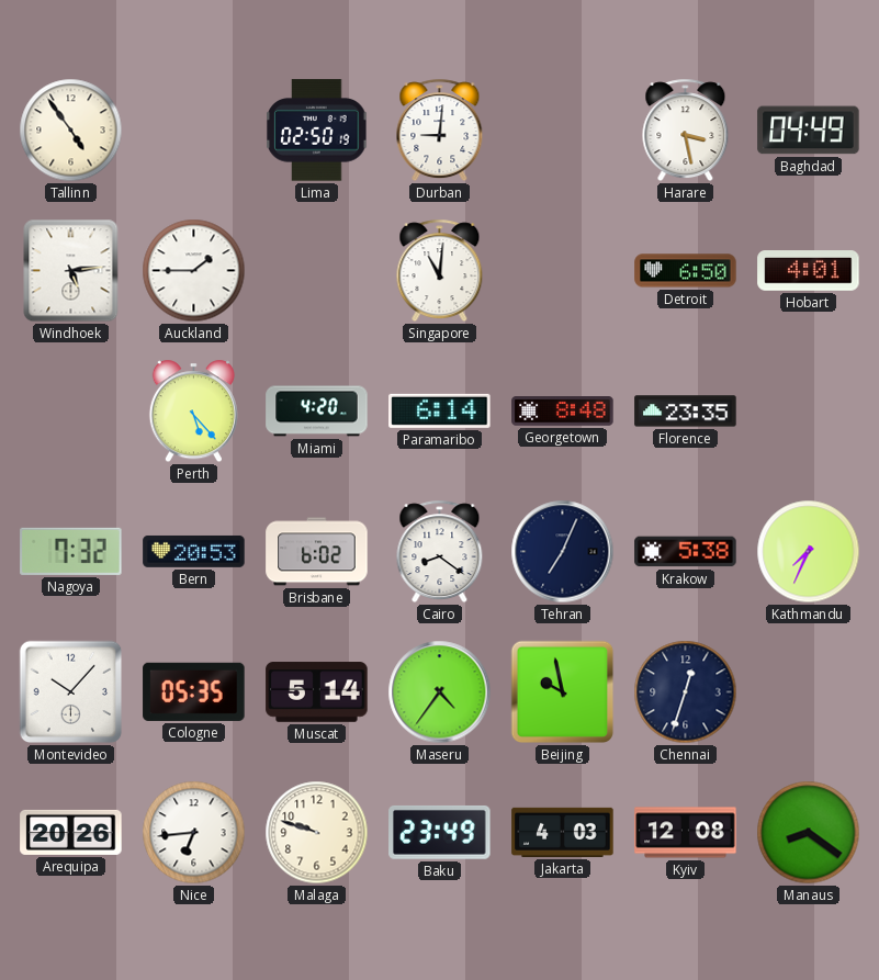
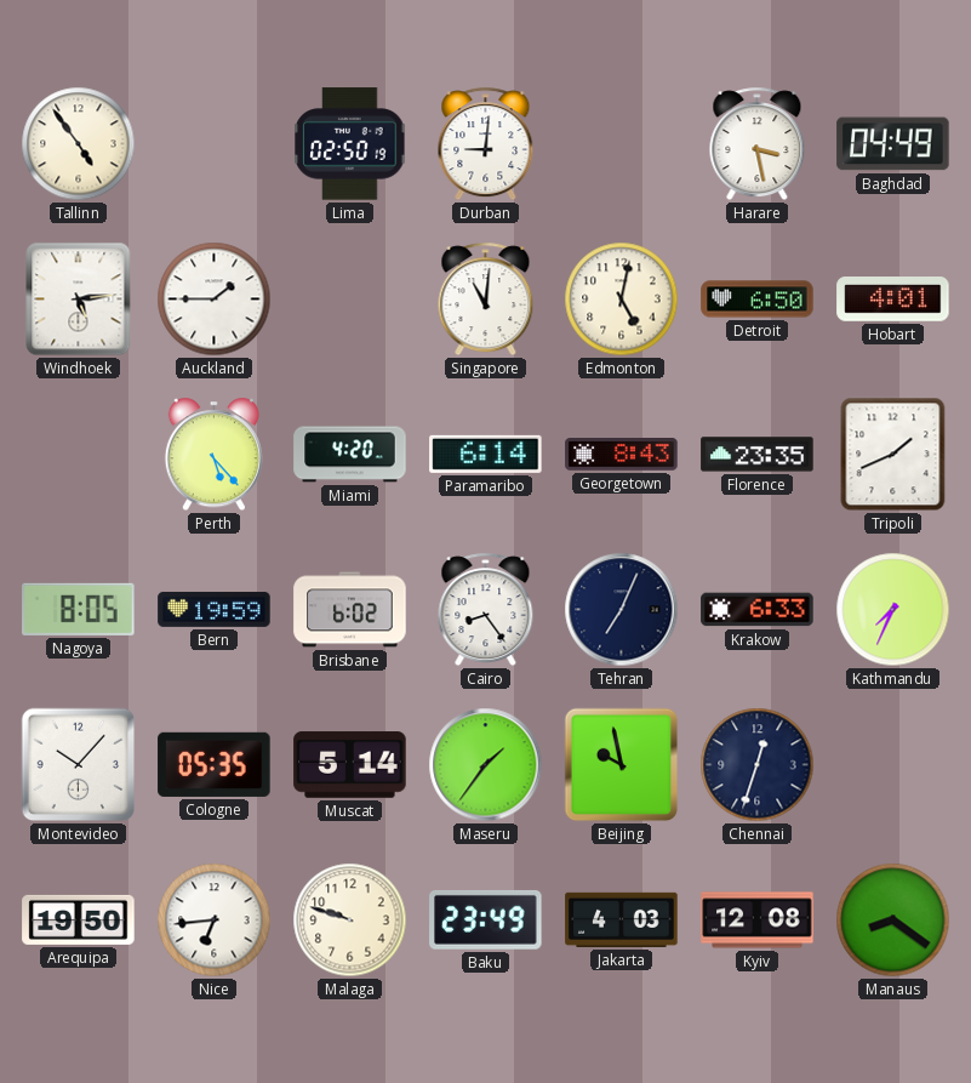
Edmonton: none -> 5:02 (622, 300)
Georgetown: 8:48 -> 8:43 (622, 455)
Tripoli: none -> 1:41 (893, 455)
Nagoya: 7:32 -> 8:05 (79, 609)
Bern: 20:53 -> 19:59 (215, 609)
Cairo: 8:21 -> 8:24 (486, 610)
Krakow: 5:38 -> 6:33 (758, 610)
Maseru: 4:36 -> 1:36 (486, 765)
Arequipa: 20:26 -> 19:50 (79, 919)
